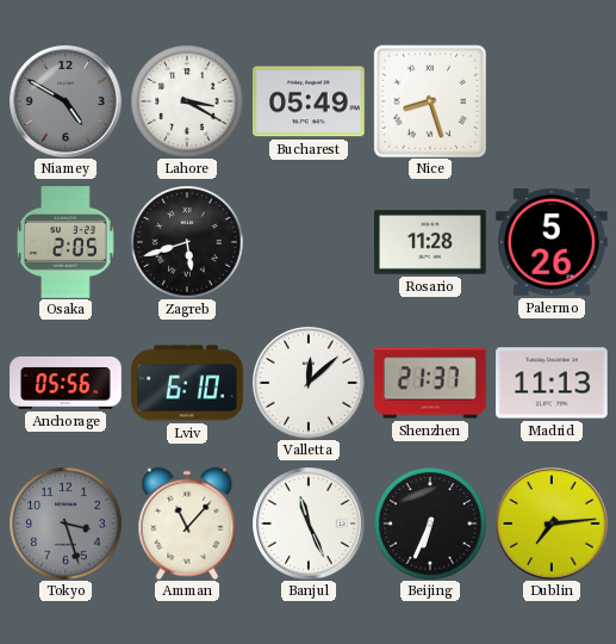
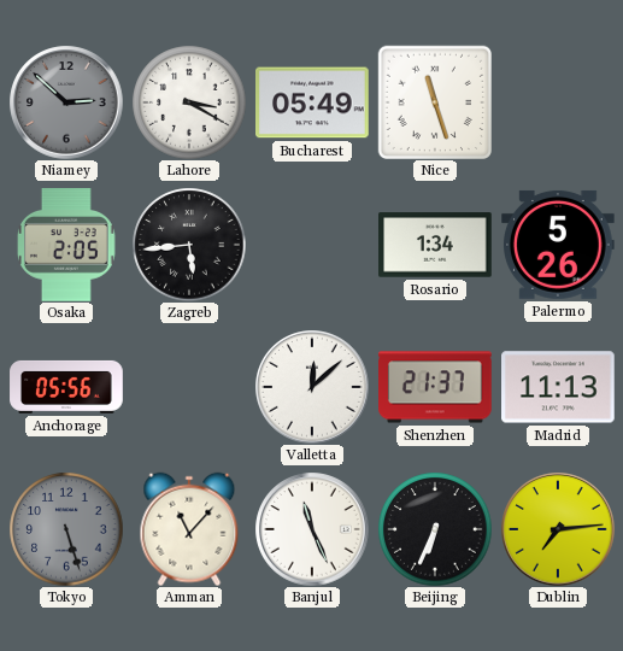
Niamey: 4:50 -> 2:52 (66, 102)
Nice: 8:27 -> 11:27 (434, 101)
Zagreb: 5:42 -> 5:44 (189, 245)
Rosario: 11:28 -> 1:34 (436, 245)
Lviv: 6:10 -> none (187, 383)
Tokyo: 3:27 -> 5:27 (66, 529)
